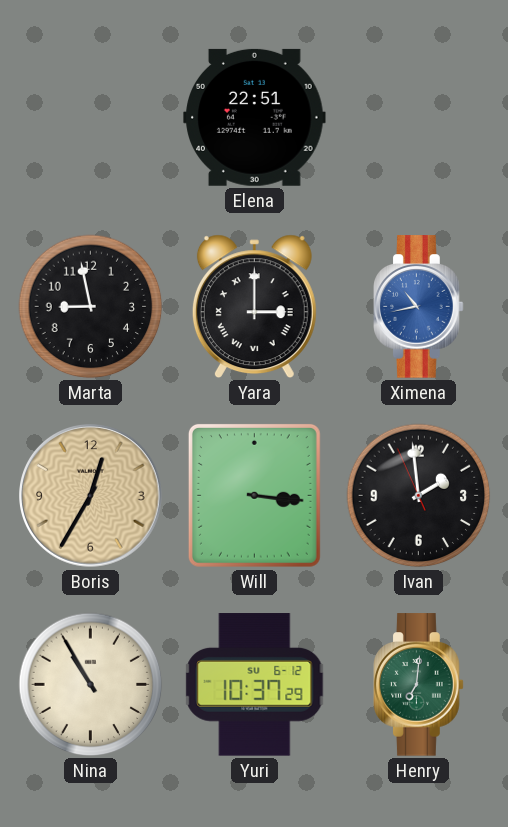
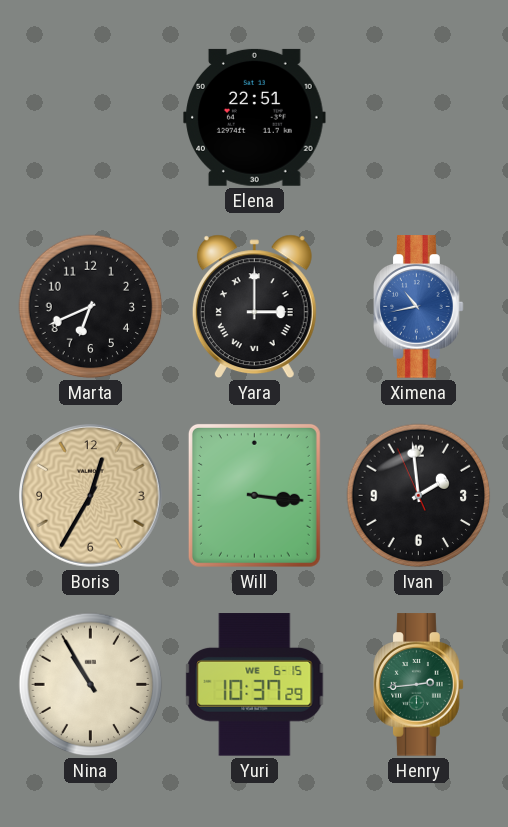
Marta: 8:58 -> 6:41 (91, 307)
Yuri date: SU 6-12 -> WE 6-15 (255, 685)
Henry: 7:01 -> 2:44 (419, 685)
